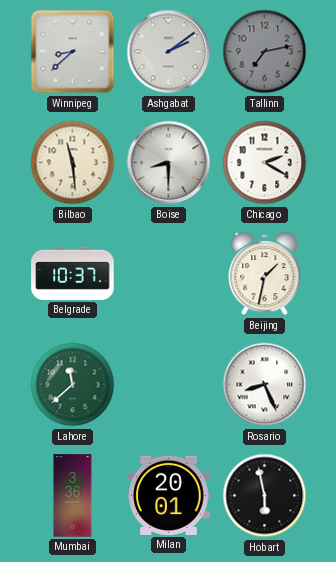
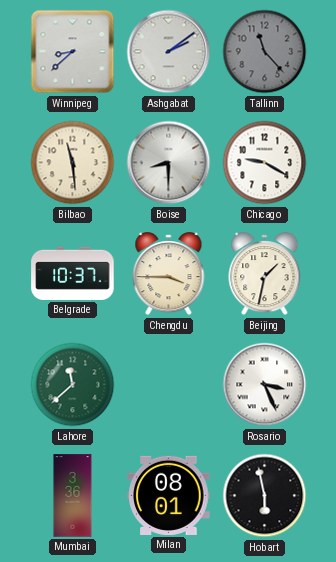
Tallinn: 7:13 -> 11:23 (265, 52)
Chicago: 2:20 -> 9:20 (265, 163)
Chengdu: none -> 3:45 (169, 274)
Rosario: 8:26 -> 3:26 (265, 385)
Milan: 20:01 -> 08:01 (169, 495)
